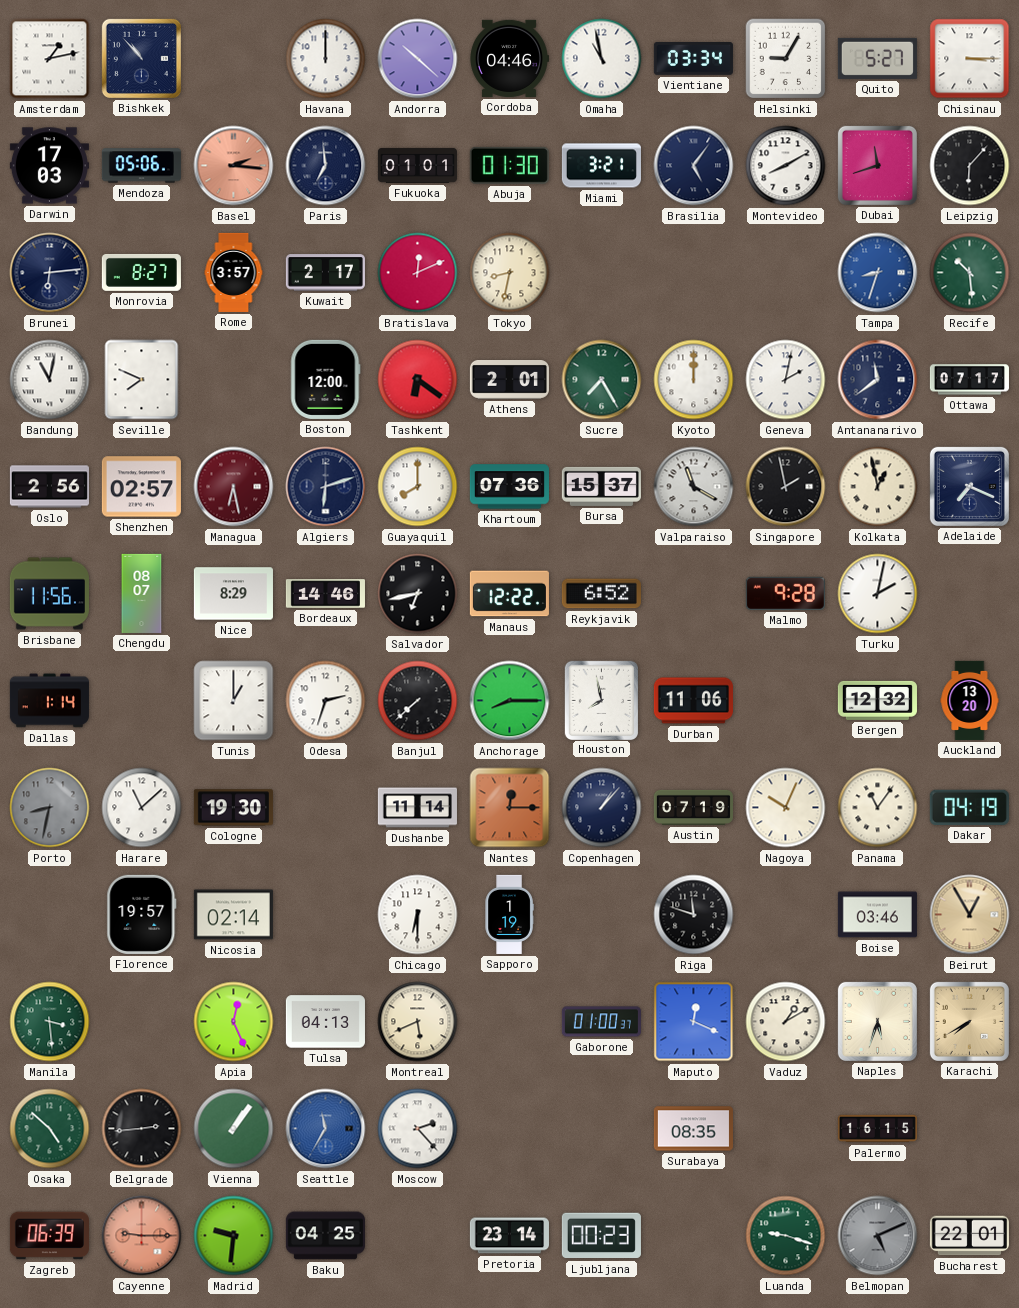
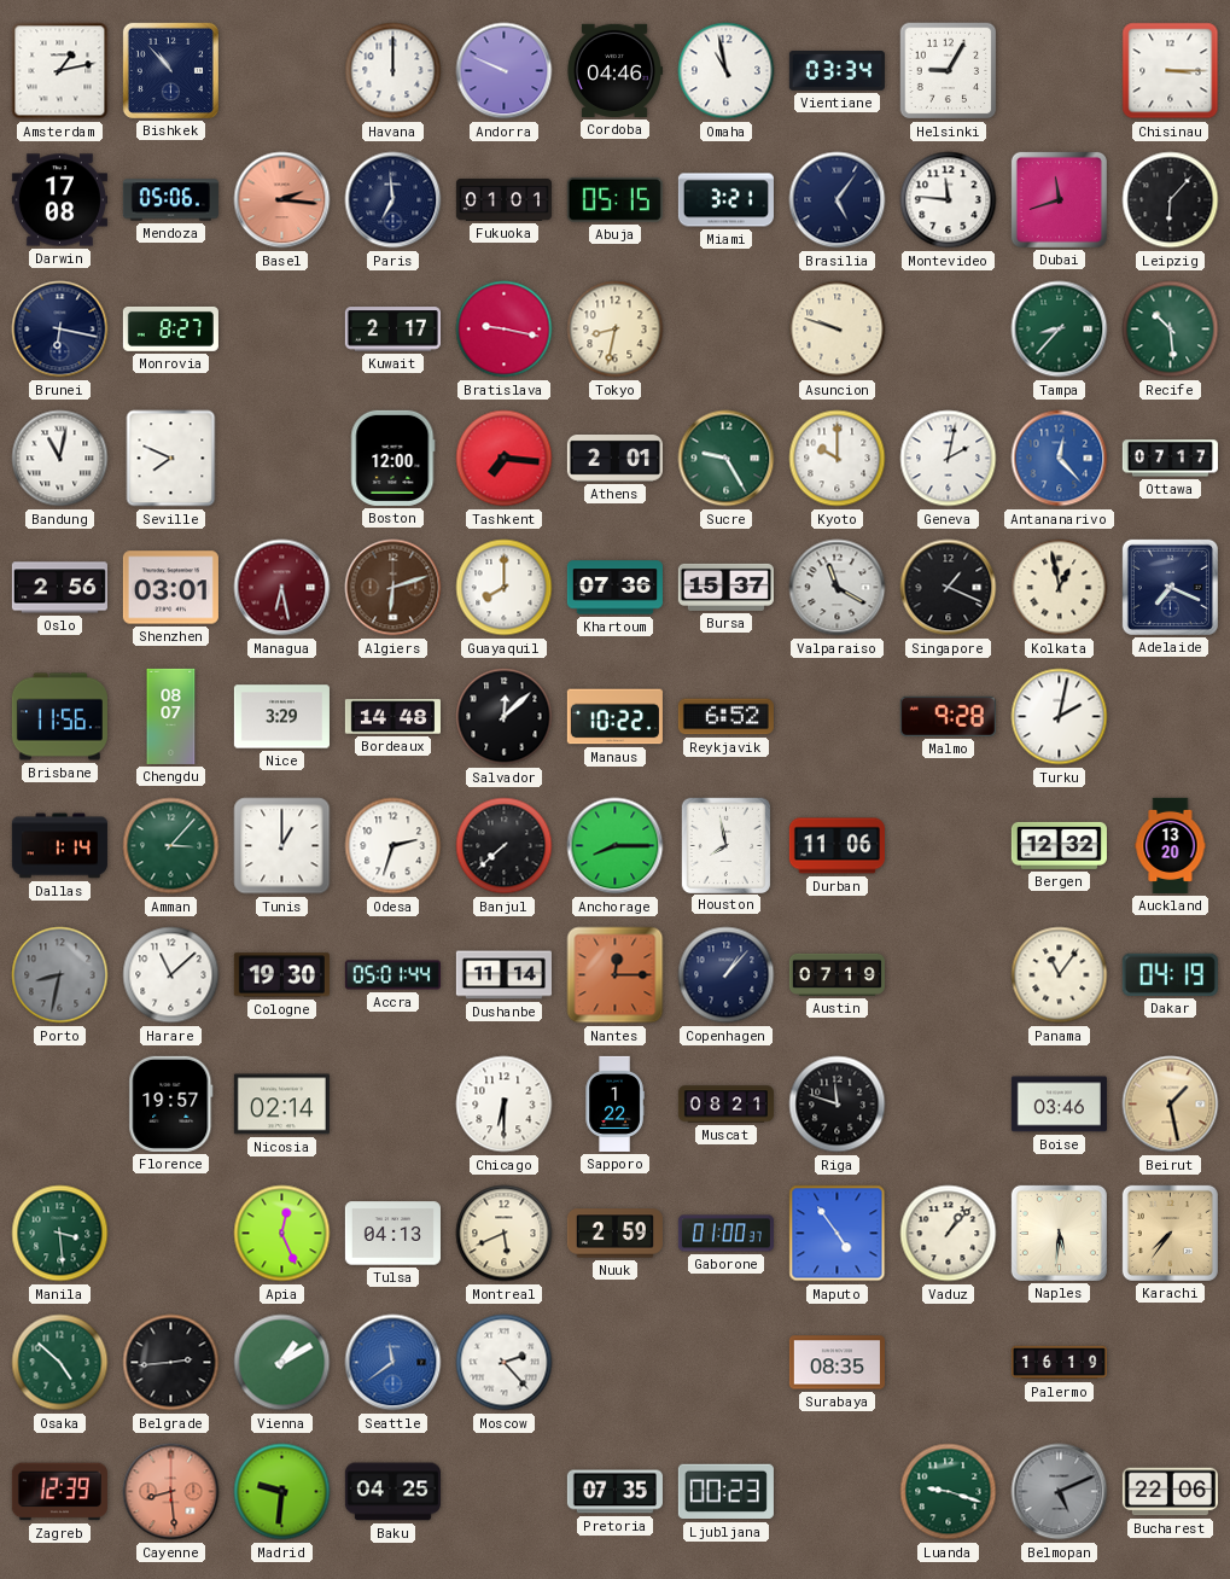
Andorra: 10:22 -> 9:49 (505, 71)
Quito: 5:27 -> none (877, 58)
Darwin: 17:03 -> 17:08 (59, 200)
Abuja: 01:30 -> 05:15 (614, 199)
Montevideo: 8:10 -> 11:46 (949, 200)
Brunei: 6:14 -> 6:17 (60, 330)
Rome: 3:57 -> none (234, 272)
Bratislava: 12:11 -> 9:17 (505, 330)
Asuncion: none -> 9:48 (838, 330)
Tampa: 8:33 -> 8:37 (1060, 330)
Tampa dial: blue -> green (1060, 330)
Tashkent: 6:21 -> 7:16 (505, 459)
Sucre: 7:25 -> 9:25 (727, 459)
Kyoto: 12:00 -> 10:00 (838, 459)
Antananarivo: 11:39 -> 12:23 (1060, 459)
Antananarivo dial: navy -> blue (1060, 459)
Shenzhen: 02:57 -> 03:01 (170, 588)
Algiers dial: navy -> brown (394, 588)
Singapore: 1:58 -> 1:19 (949, 588)
Nice: 8:29 -> 3:29 (281, 717)
Bordeaux: 14:46 -> 14:48 (392, 717)
Salvador: 6:43 -> 12:08 (505, 717)
Manaus: 12:22 -> 10:22 (614, 717)
Amman: none -> 3:07 (171, 846)
Accra: none -> 05:01 (392, 975)
Nagoya: 10:04 -> none (786, 808)
Sapporo: 1:19 -> 1:22 (614, 1103)
Muscat: none -> 08:21 (725, 1105)
Beirut: 12:55 -> 1:28 (1171, 1105)
Nuuk: none -> 2:59 (614, 1234)
Maputo: 12:19 -> 4:54 (838, 1234)
Vaduz: 1:10 -> 1:07 (949, 1234)
Naples: 5:33 -> 5:31 (1059, 1233)
Karachi: 7:40 -> 7:36 (1170, 1233)
Vienna: 1:06 -> 1:10 (282, 1363)
Seattle: 11:35 -> 11:39 (394, 1363)
Palermo: 16:15 -> 16:19 (1059, 1363)
Zagreb: 06:39 -> 12:39 (59, 1492)
Cayenne: 9:15 -> 8:29 (171, 1492)
Pretoria: 23:14 -> 07:35 (614, 1492)
Bucharest: 22:01 -> 22:06 (1170, 1492)
